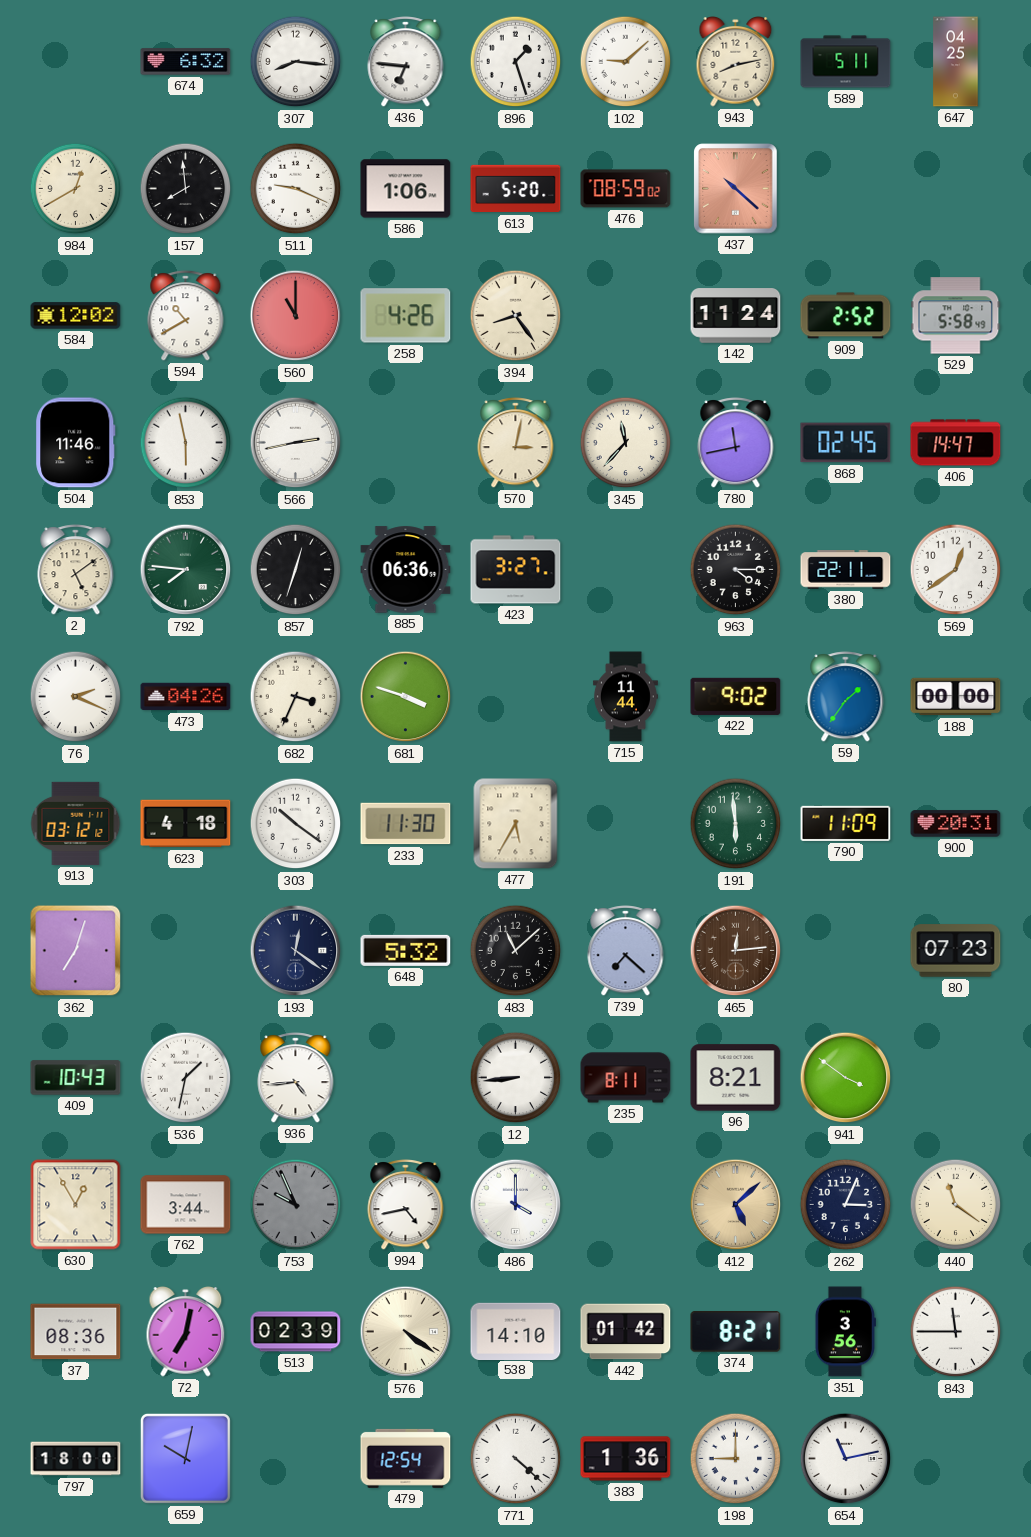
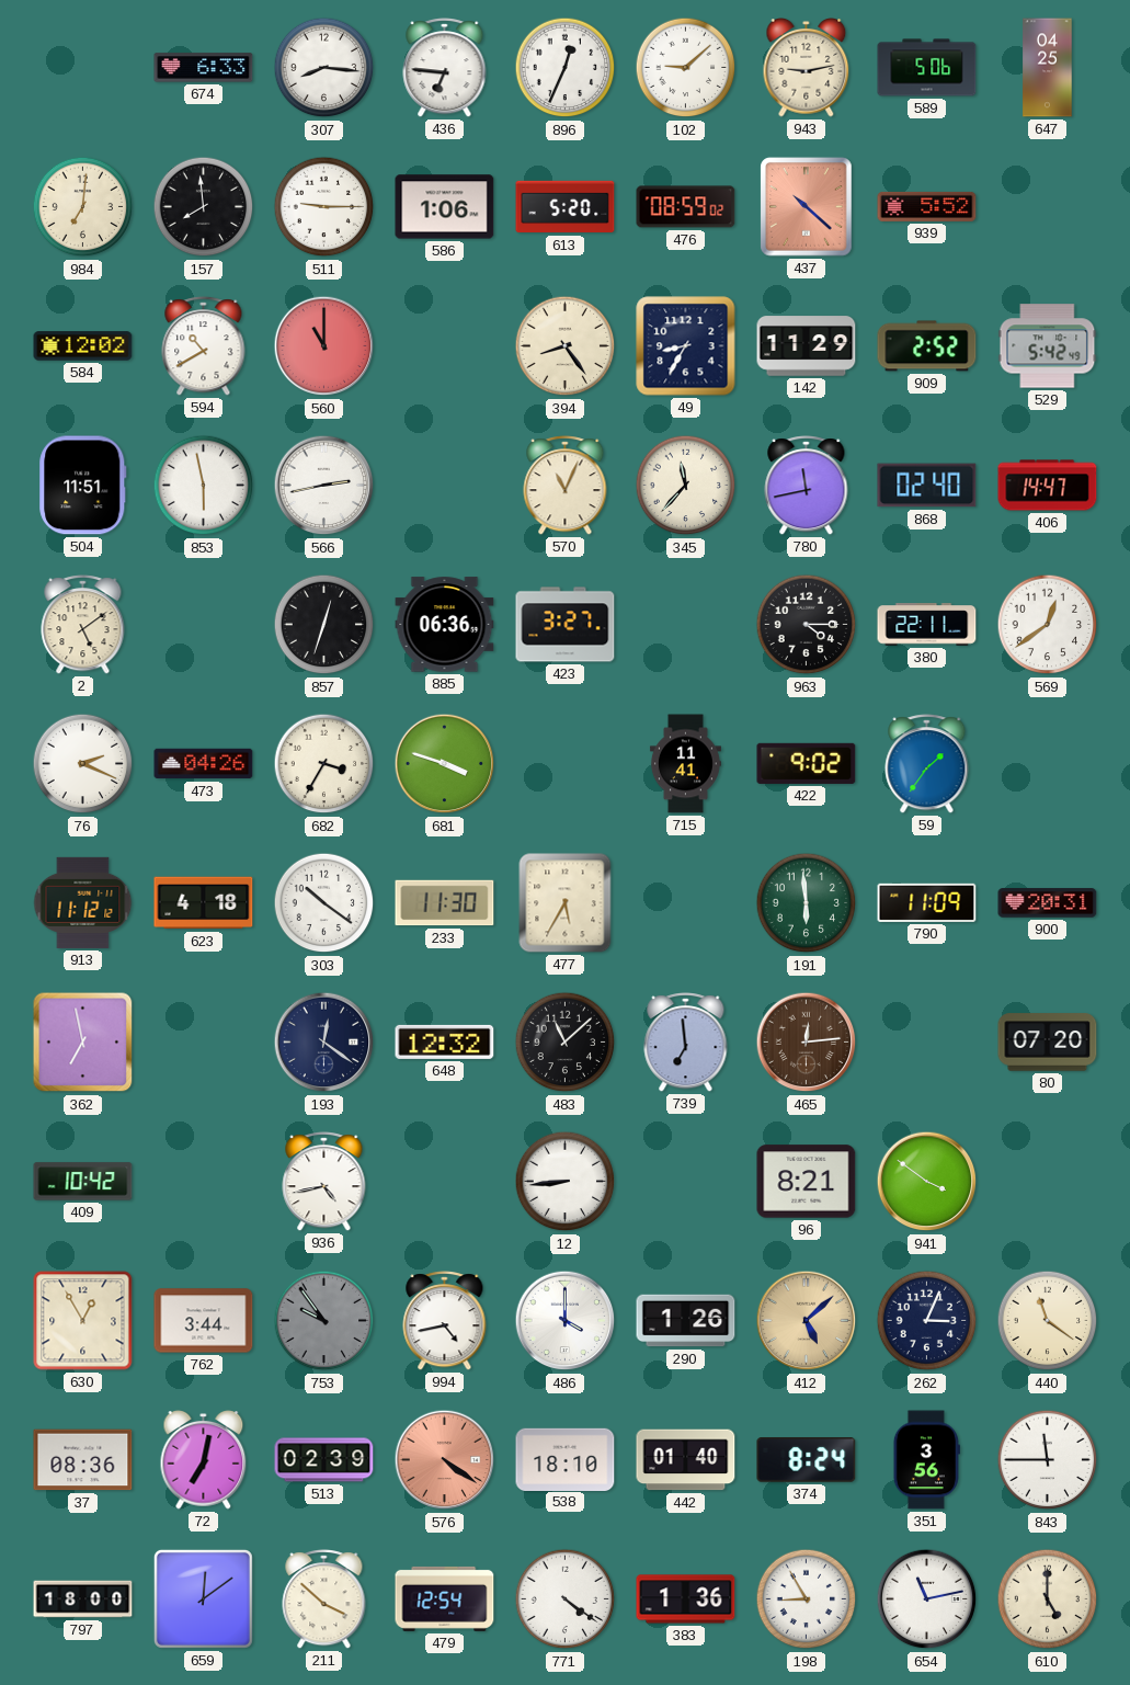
674: 6:32 -> 6:33 (204, 68)
896: 1:27 -> 12:34 (566, 68)
943: 8:13 -> 9:13 (807, 68)
589: 5:11 -> 5:06 (927, 68)
984: 12:40 -> 7:01 (83, 207)
511: 9:19 -> 9:15 (324, 207)
939: none -> 5:52 (927, 206)
258: 4:26 -> none (406, 316)
49: none -> 8:35 (686, 346)
142: 11:24 -> 11:29 (807, 346)
529: 5:58 -> 5:42 (1048, 346)
504: 11:46 -> 11:51 (83, 486)
570: 3:02 -> 11:04 (566, 486)
868: 02:45 -> 02:40 (927, 486)
792: 7:46 -> none (186, 570)
682: 3:34 -> 3:35 (324, 764)
715: 11:44 -> 11:41 (685, 764)
188: 00:00 -> none (956, 697)
913: 03:12 -> 11:12 (83, 902)
362: 7:03 -> 6:58 (83, 1043)
648: 5:32 -> 12:32 (445, 1041)
739: 7:22 -> 6:59 (686, 1043)
80: 07:23 -> 07:20 (1048, 1043)
409: 10:43 -> 10:42 (83, 1182)
536: 1:32 -> none (186, 1078)
936: 4:44 -> 4:43 (324, 1182)
235: 8:11 -> none (626, 1078)
753: 9:56 -> 9:54 (324, 1321)
290: none -> 1:26 (686, 1321)
576 dial: cream -> salmon (445, 1460)
538: 14:10 -> 18:10 (566, 1459)
442: 01:42 -> 01:40 (686, 1460)
374: 8:21 -> 8:24 (807, 1460)
659: 10:02 -> 12:09 (203, 1598)
211: none -> 3:52 (324, 1599)
771: 4:22 -> 4:21 (566, 1599)
198: 9:00 -> 8:55 (807, 1599)
610: none -> 5:00 (1048, 1599)
